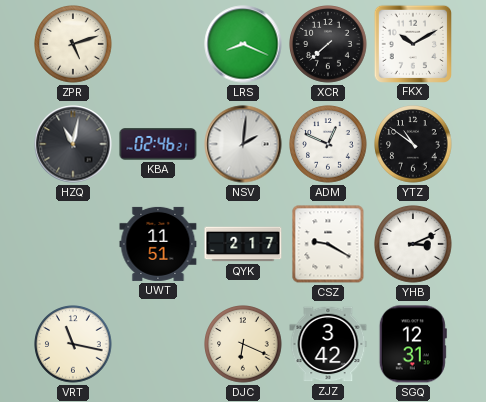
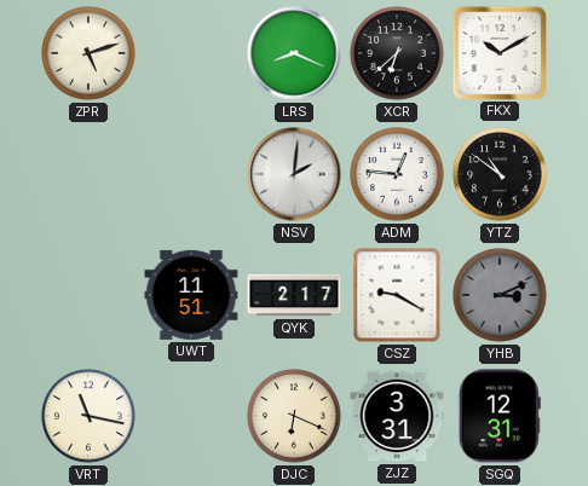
XCR: 7:38 -> 6:38 (397, 53)
HZQ: 11:02 -> none (73, 144)
KBA: 02:46 -> none (158, 144)
ADM: 12:49 -> 12:46 (397, 174)
YHB dial: white -> grey (500, 295)
ZJZ: 3:42 -> 3:31 (397, 416)
